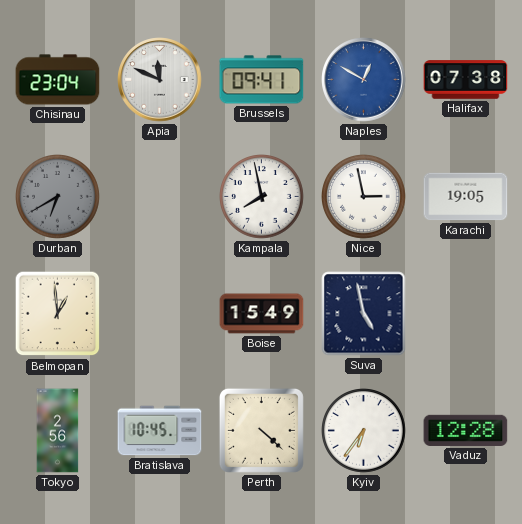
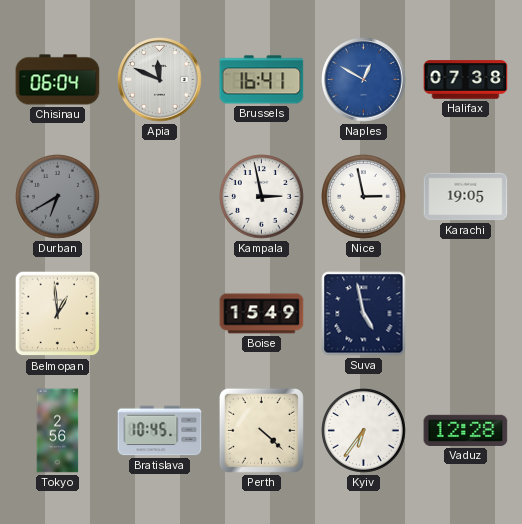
Chisinau: 23:04 -> 06:04 (58, 80)
Brussels: 09:41 -> 16:41 (262, 80)
Kampala: 7:58 -> 2:58 (262, 197)
